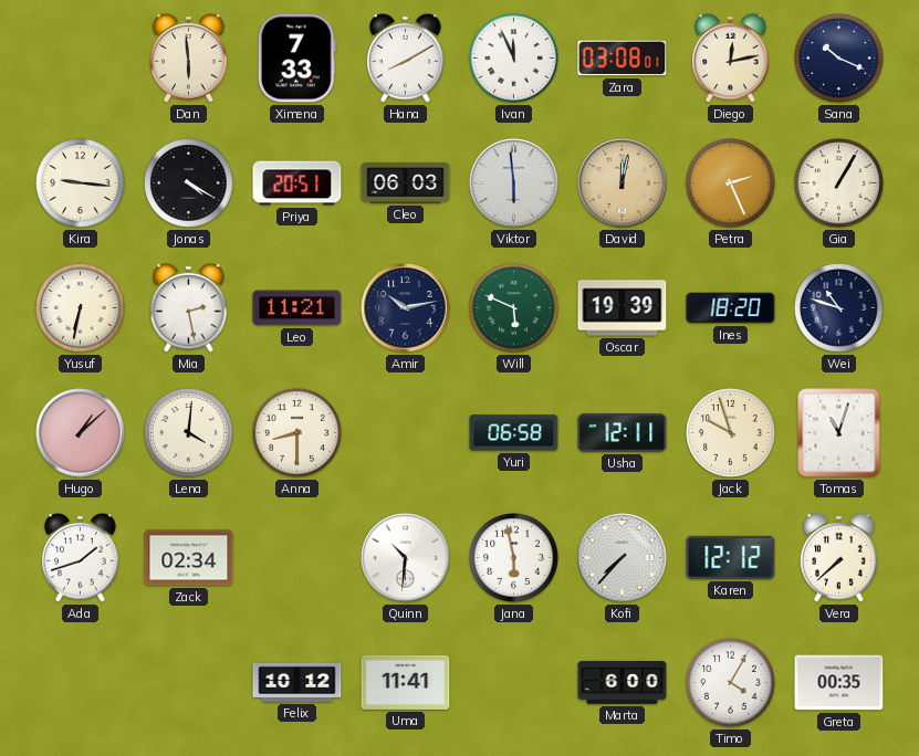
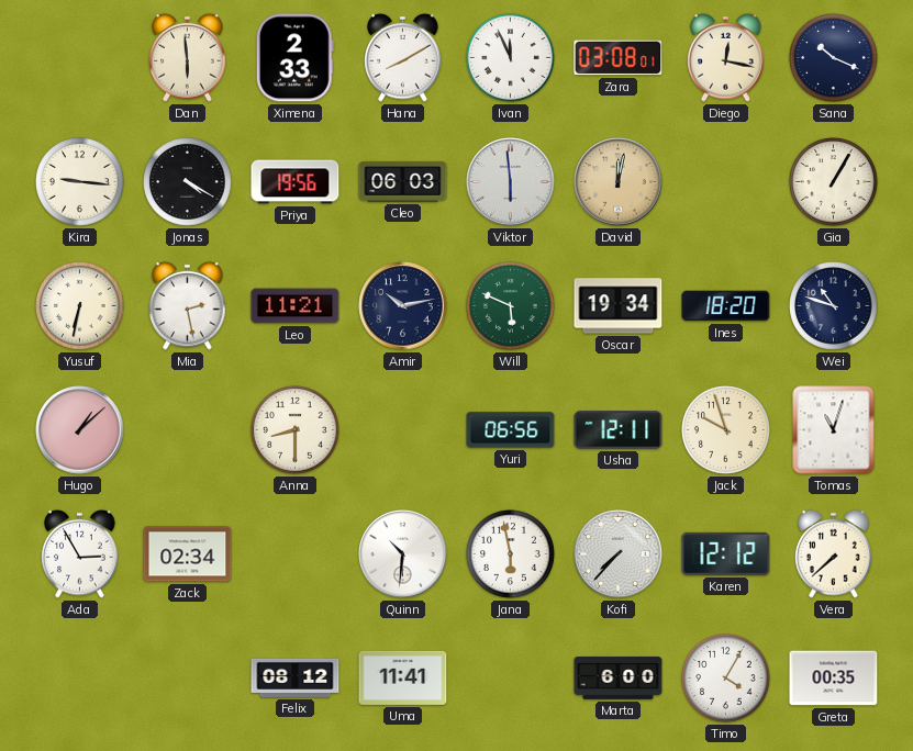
Ximena: 7:33 -> 2:33 (294, 58)
Diego: 12:13 -> 12:17 (726, 57)
Priya: 20:51 -> 19:56 (296, 182)
Petra: 2:26 -> none (731, 183)
Oscar: 19:39 -> 19:34 (619, 306)
Lena: 4:01 -> none (189, 433)
Yuri: 06:58 -> 06:56 (511, 430)
Ada: 1:42 -> 2:55 (80, 553)
Felix: 10:12 -> 08:12 (296, 677)
